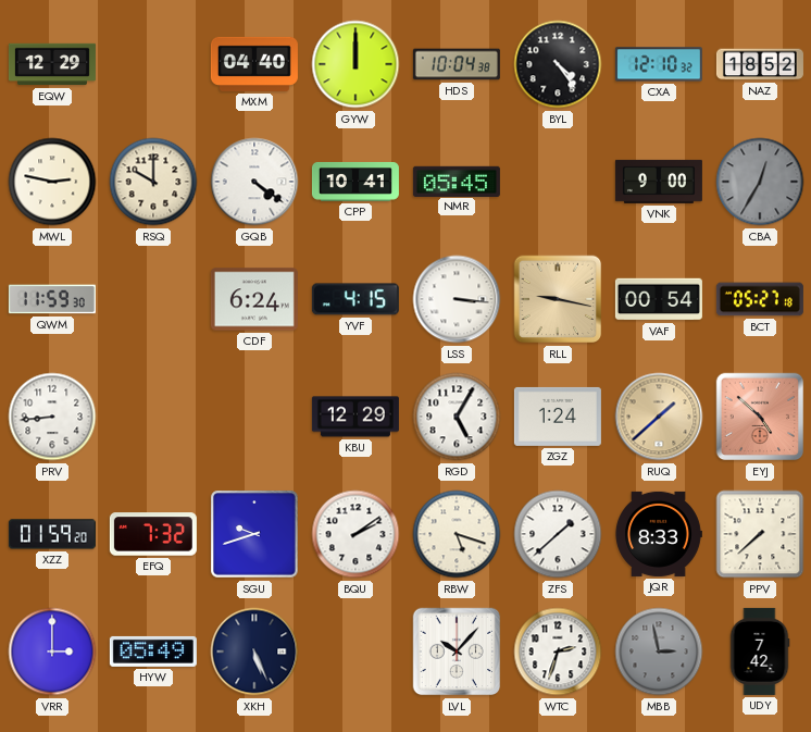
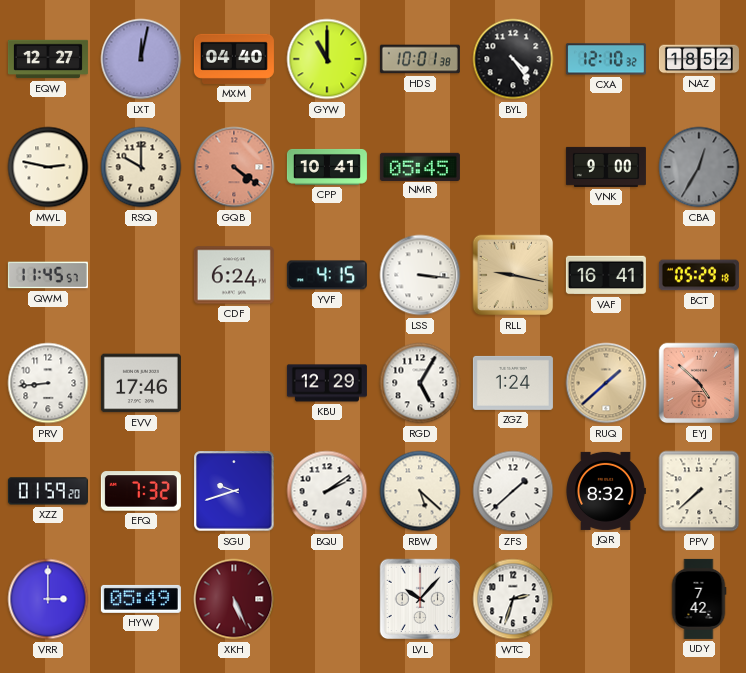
EQW: 12:29 -> 12:27 (48, 59)
LXT: none -> 12:02 (141, 59)
GYW: 12:00 -> 11:00 (327, 59)
HDS: 10:04 -> 10:01 (420, 59)
GQB dial: white -> salmon (234, 167)
QWM: 11:59 -> 11:45 (48, 275)
VAF: 00:54 -> 16:41 (606, 275)
BCT: 05:27 -> 05:29 (699, 275)
EVV: none -> 17:46 (141, 383)
RBW: 5:18 -> 5:22 (420, 491)
JQR: 8:33 -> 8:32 (606, 491)
XKH dial: navy -> burgundy (234, 599)
MBB: 2:58 -> none (659, 652)
